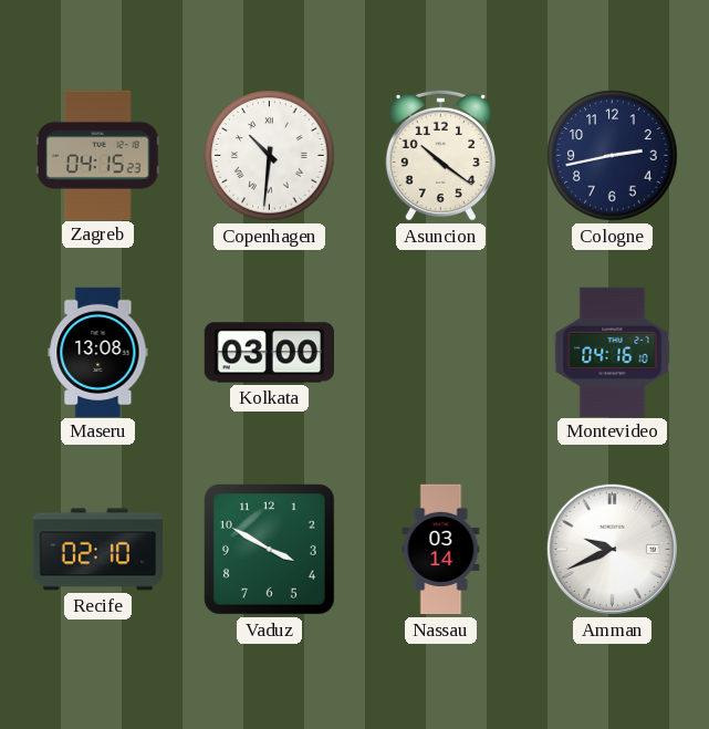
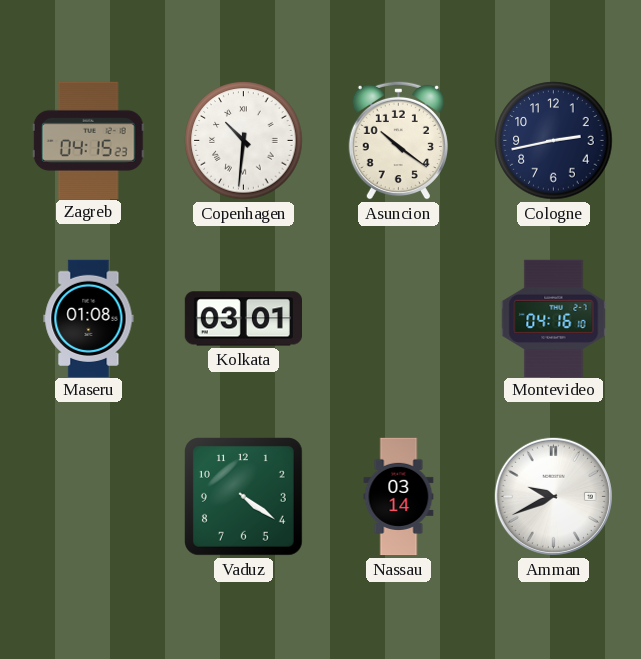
Maseru: 13:08 -> 01:08 (89, 318)
Kolkata: 03:00 -> 03:01 (243, 319)
Recife: 02:10 -> none (97, 550)
Vaduz: 3:50 -> 4:21 (243, 496)
